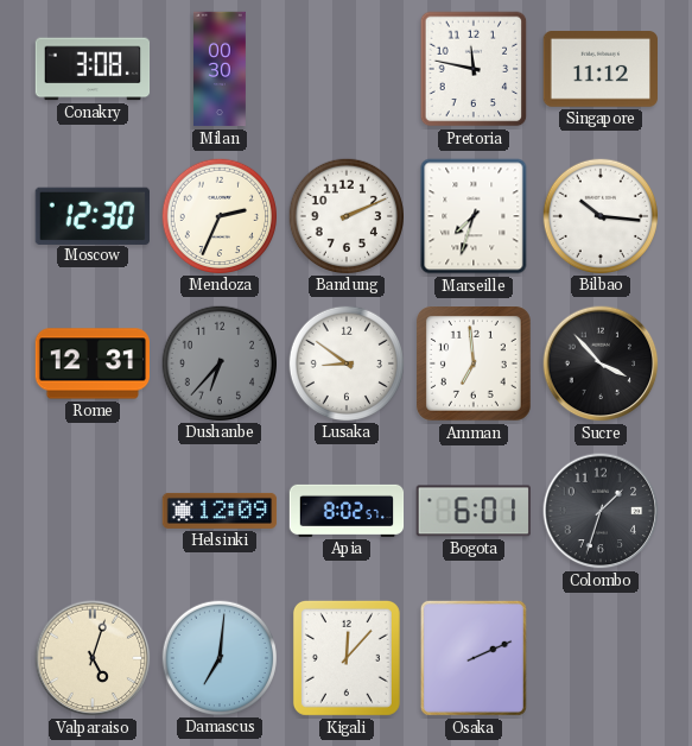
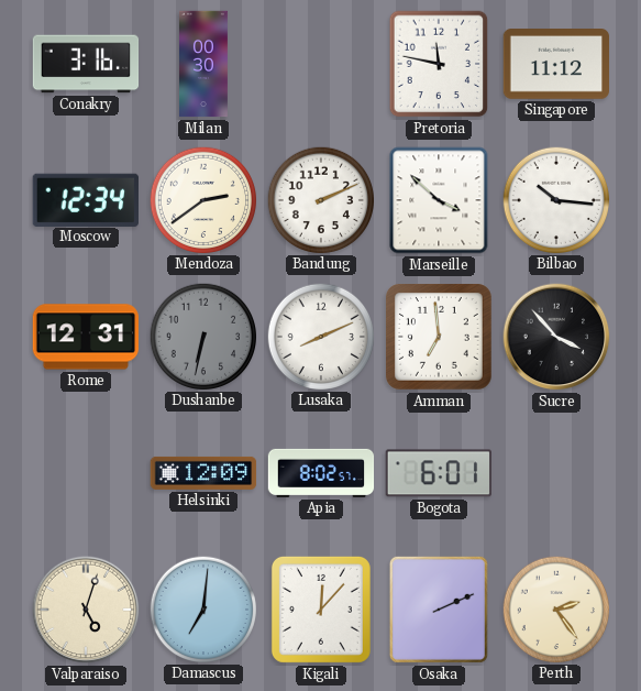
Conakry: 3:08 -> 3:16 (86, 64)
Moscow: 12:30 -> 12:34 (86, 199)
Mendoza: 2:34 -> 2:39 (202, 199)
Marseille: 7:33 -> 3:52 (439, 200)
Dushanbe: 6:37 -> 6:32 (202, 336)
Lusaka: 8:51 -> 8:11 (320, 336)
Colombo: 1:33 -> none (601, 511)
Perth: none -> 2:24 (555, 608)
